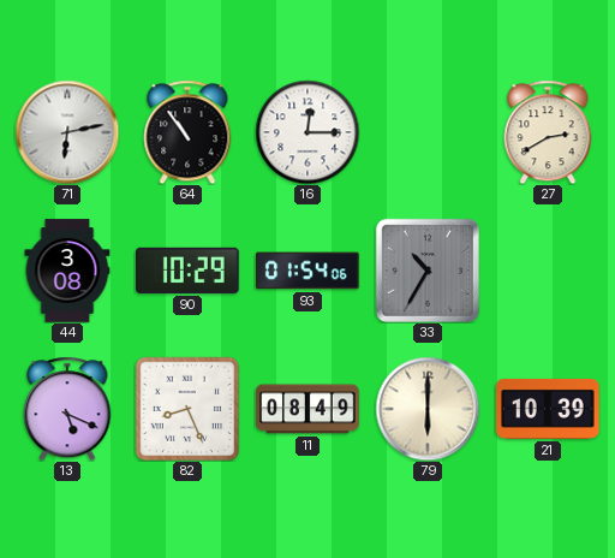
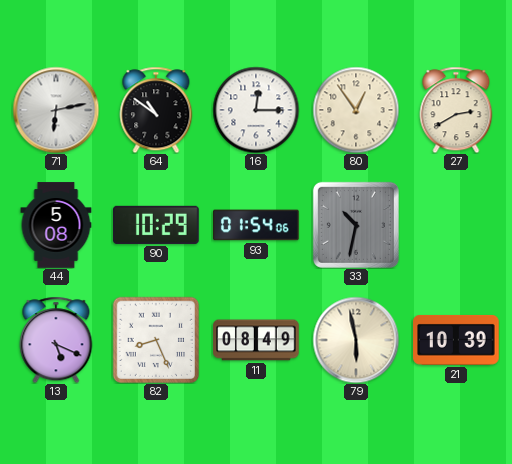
64: 10:54 -> 10:51 (156, 110)
80: none -> 12:54 (356, 110)
44: 3:08 -> 5:08 (56, 225)
33: 10:35 -> 10:32 (356, 225)
79: 6:00 -> 5:58 (356, 340)
